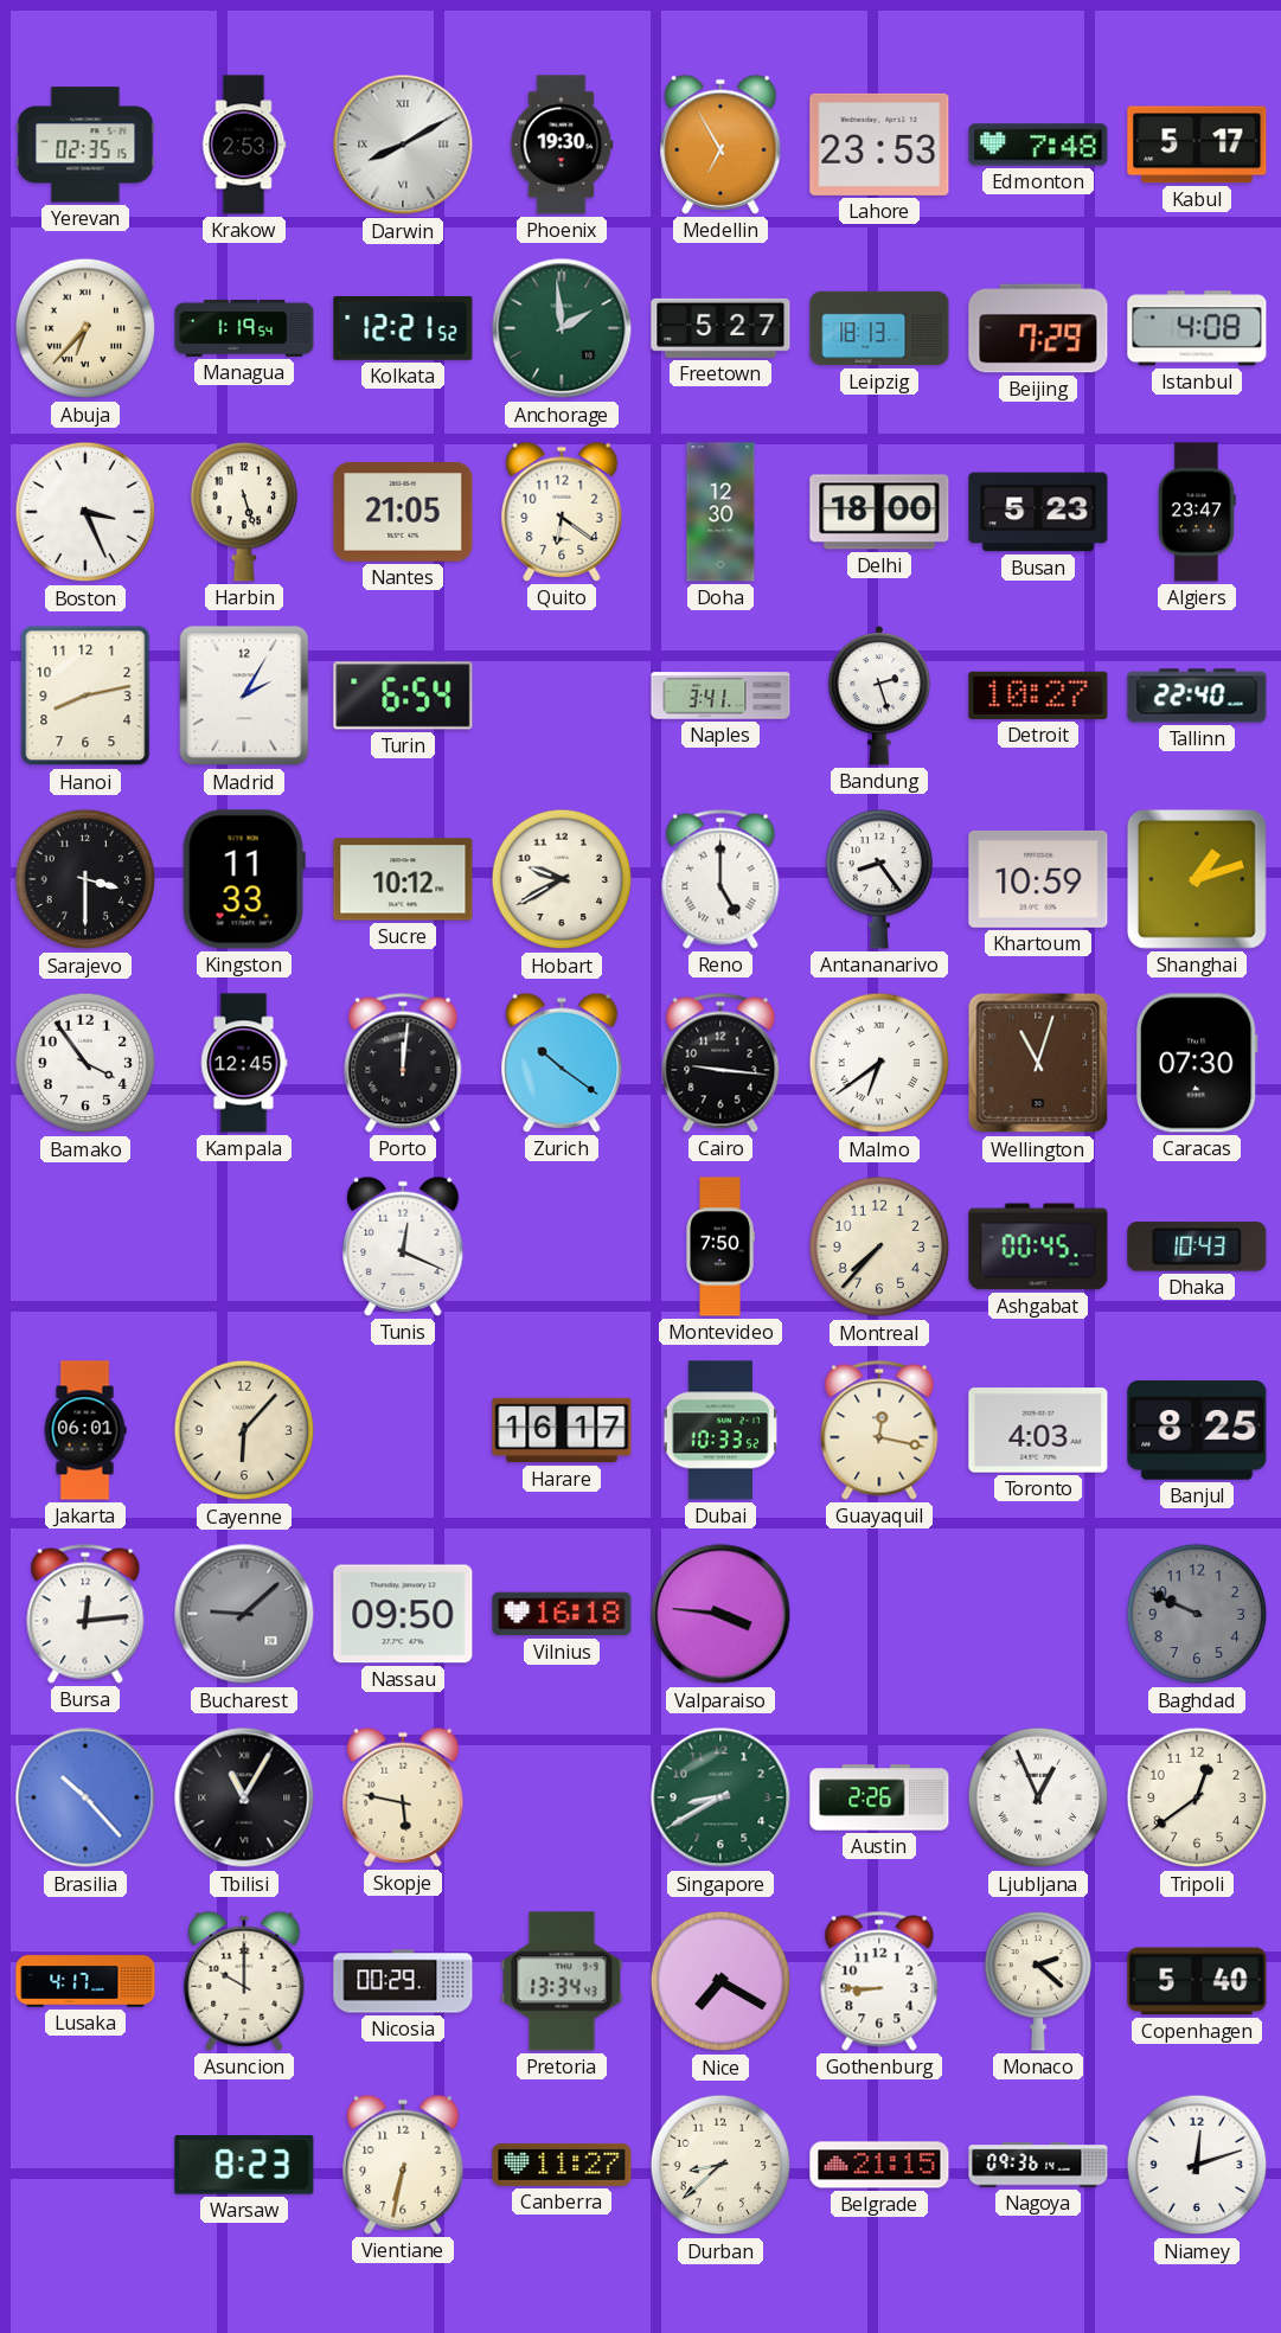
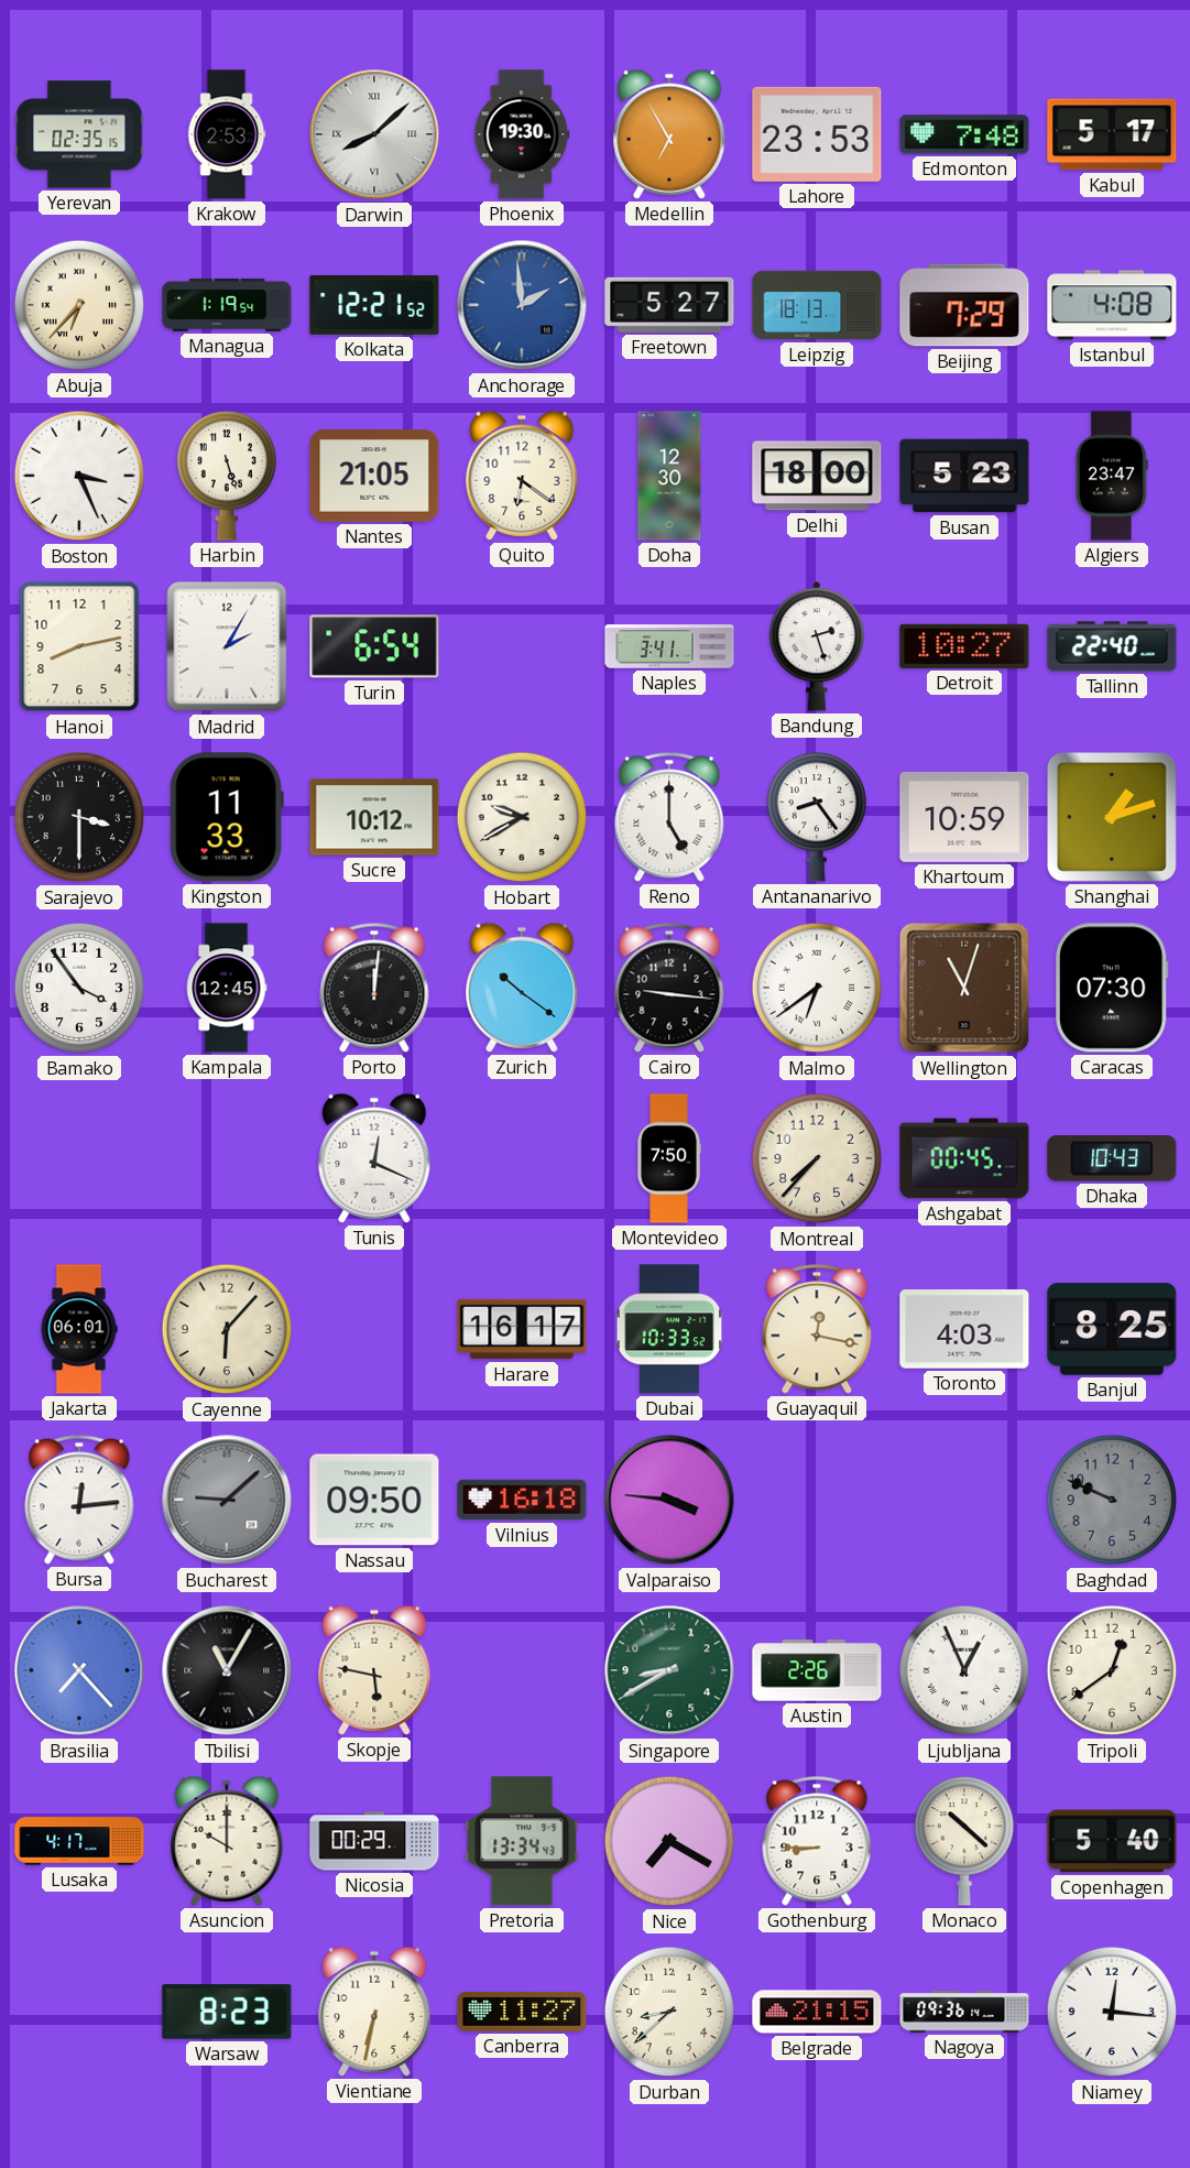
Darwin: 8:10 -> 8:08 (374, 134)
Anchorage dial: green -> blue (522, 305)
Brasilia: 10:23 -> 7:23 (79, 1670)
Monaco: 2:22 -> 10:22 (964, 1841)
Niamey: 12:12 -> 12:16 (1112, 2012)
